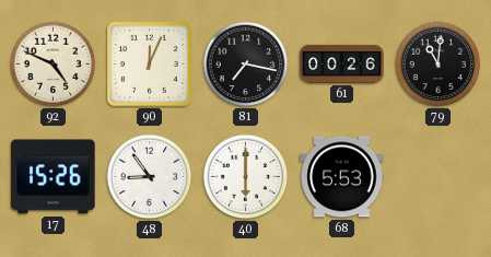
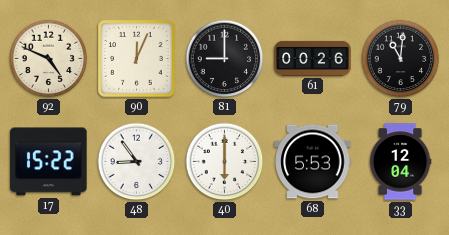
81: 7:17 -> 9:00 (225, 59)
17: 15:26 -> 15:22 (49, 162)
33: none -> 12:04 (400, 162)
